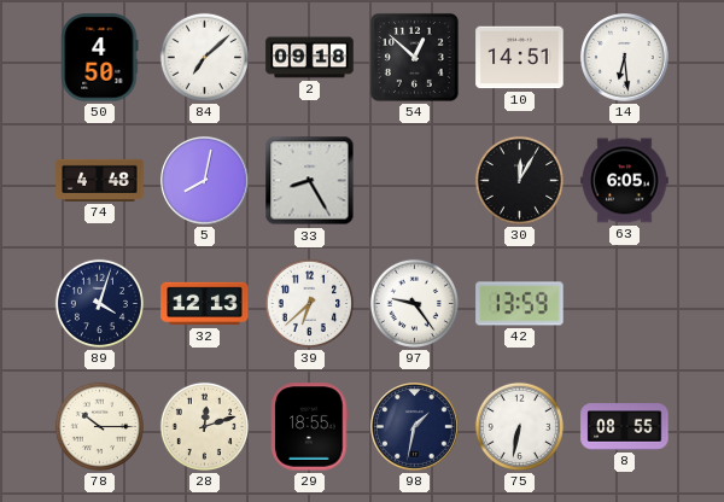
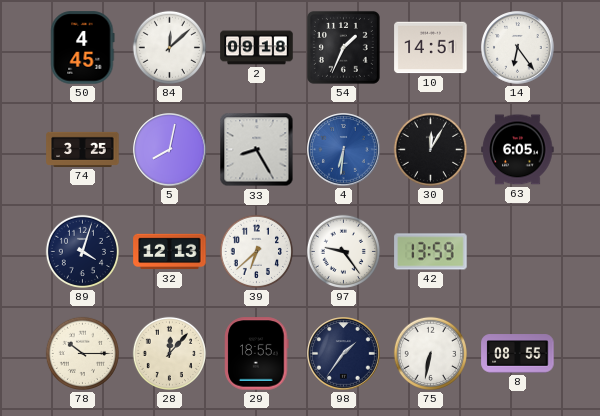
50: 4:50 -> 4:45 (83, 48)
84: 7:08 -> 12:08 (169, 47)
54: 12:52 -> 1:34 (343, 47)
14: 6:29 -> 6:24 (518, 48)
74: 4:48 -> 3:25 (83, 149)
4: none -> 6:31 (344, 150)
28: 12:12 -> 12:07 (169, 353)
98: 1:32 -> 1:36 (344, 354)
